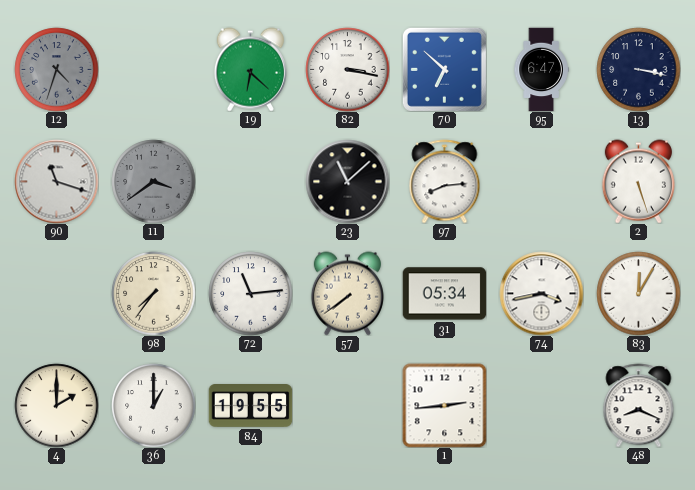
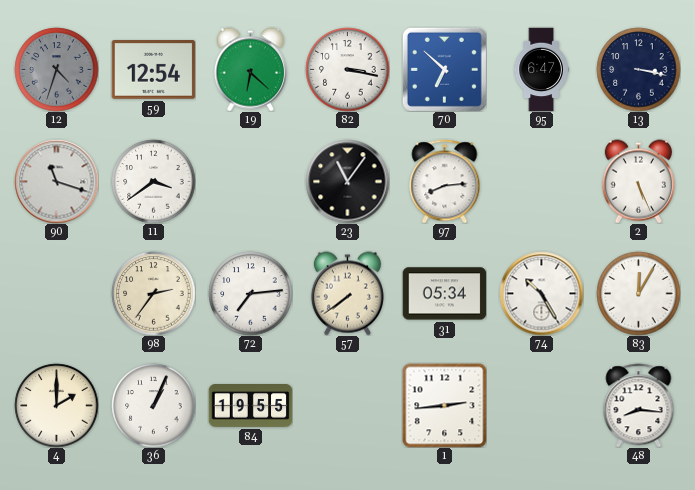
59: none -> 12:54 (153, 70)
11 dial: grey -> white (153, 181)
23: 11:08 -> 11:06 (347, 181)
2: 5:27 -> 5:26 (638, 181)
98: 7:36 -> 2:36 (153, 293)
72: 11:14 -> 7:14 (250, 293)
74: 3:43 -> 10:25 (541, 293)
36: 1:00 -> 1:04 (153, 405)
48: 8:19 -> 8:16 (639, 405)
